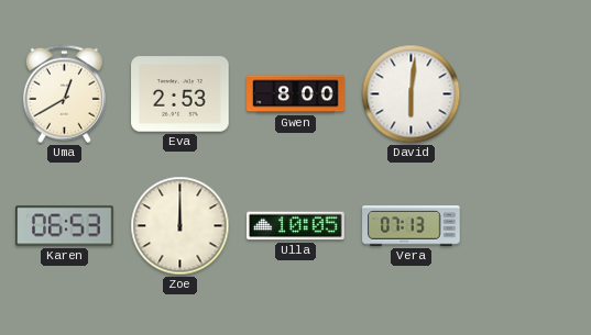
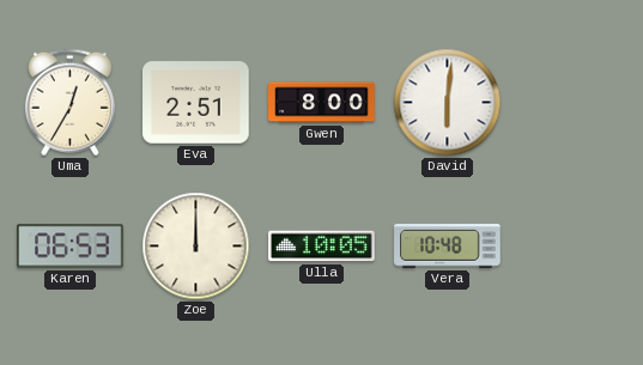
Uma: 12:40 -> 12:35 (69, 103)
Eva: 2:53 -> 2:51 (196, 103)
Vera: 07:13 -> 10:48 (448, 247)
